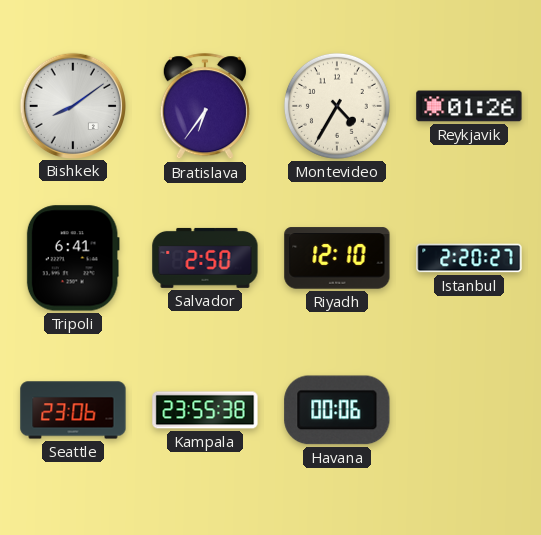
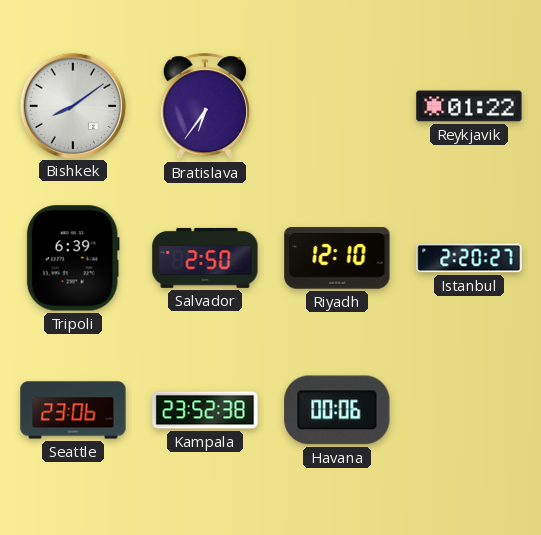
Montevideo: 4:35 -> none (337, 106)
Reykjavik: 01:26 -> 01:22 (469, 106)
Tripoli: 6:41 -> 6:39 (73, 258)
Kampala: 23:55 -> 23:52 (205, 410)
